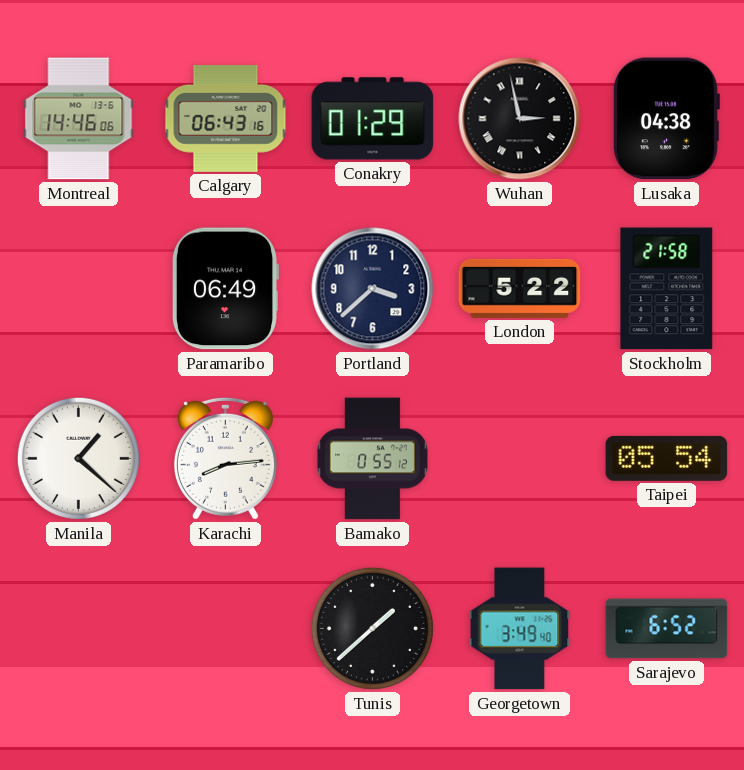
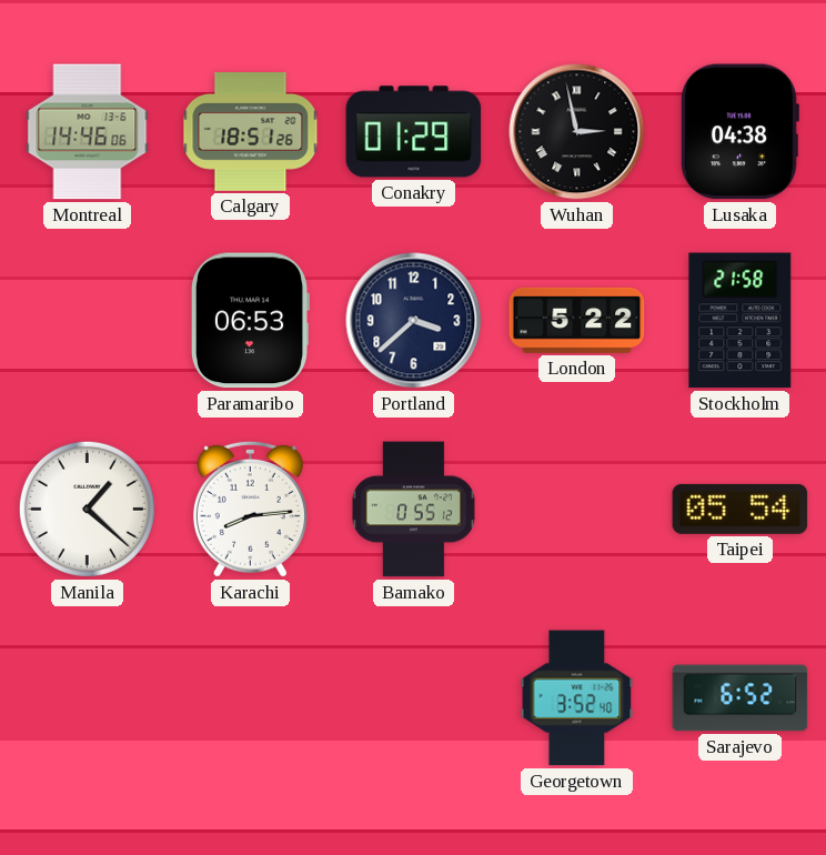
Calgary: 06:43 -> 18:51 (251, 132)
Paramaribo: 06:49 -> 06:53 (249, 321)
Tunis: 1:38 -> none (372, 628)
Georgetown: 3:49 -> 3:52 (577, 698)
